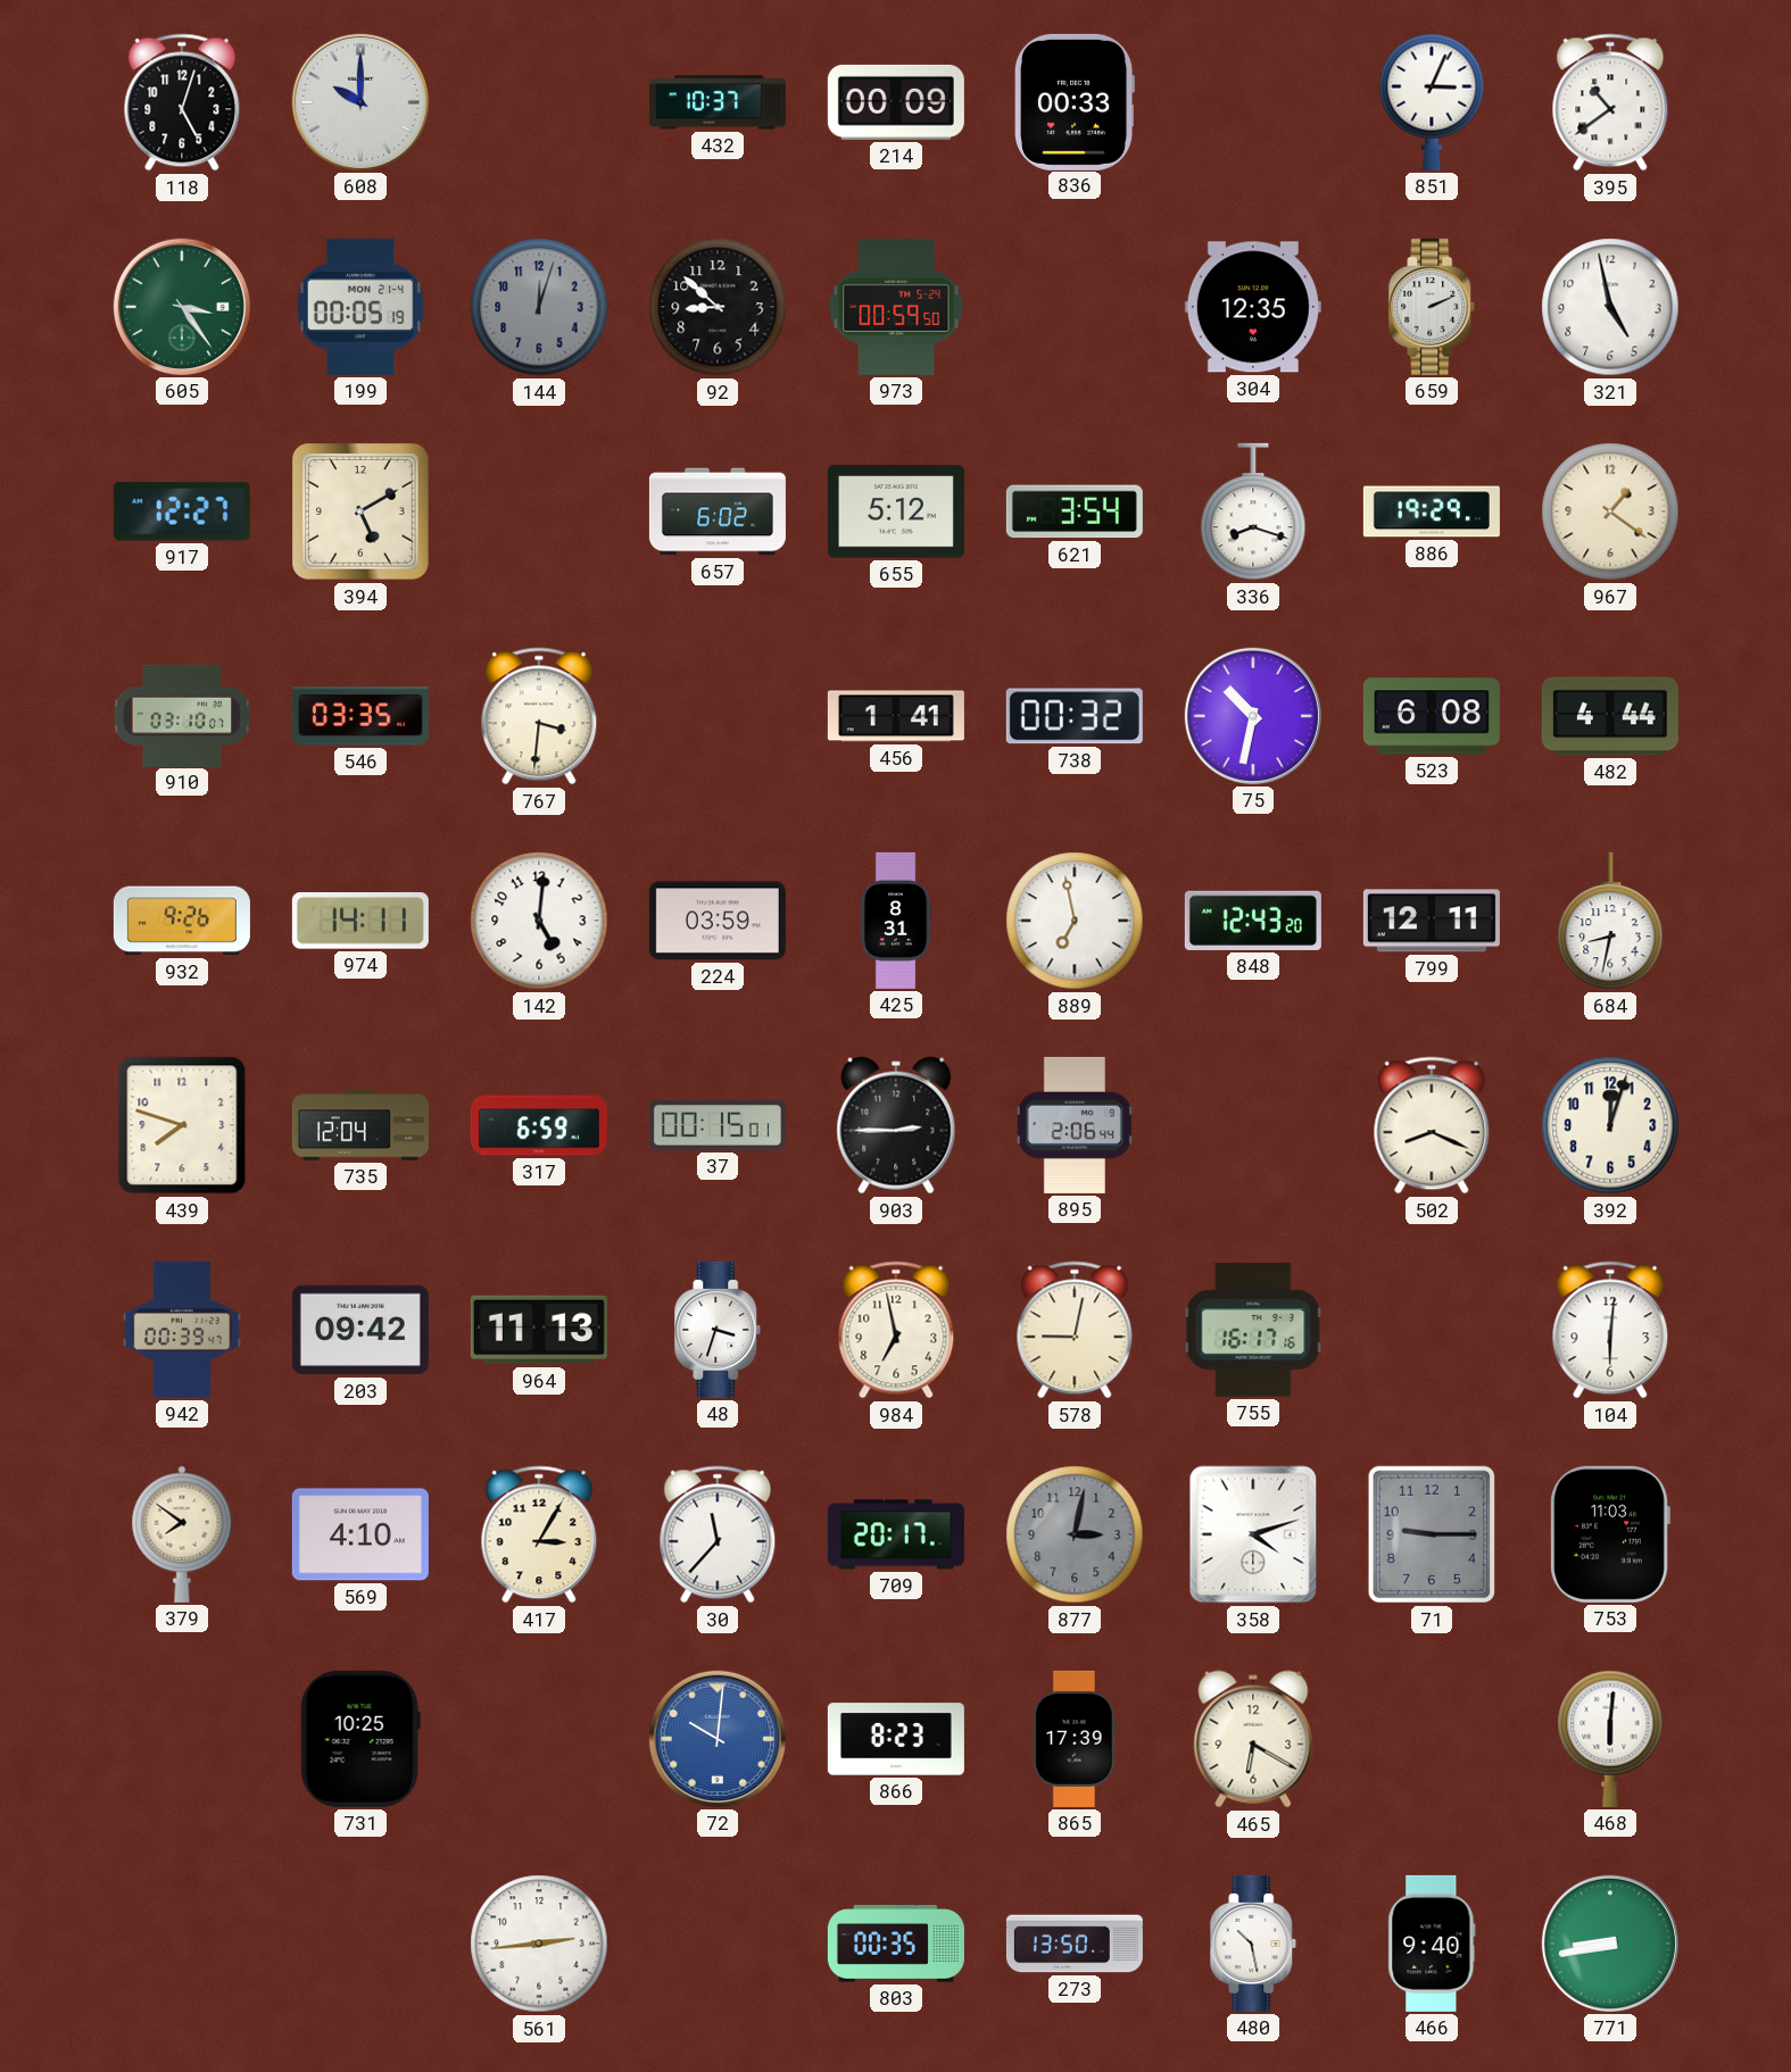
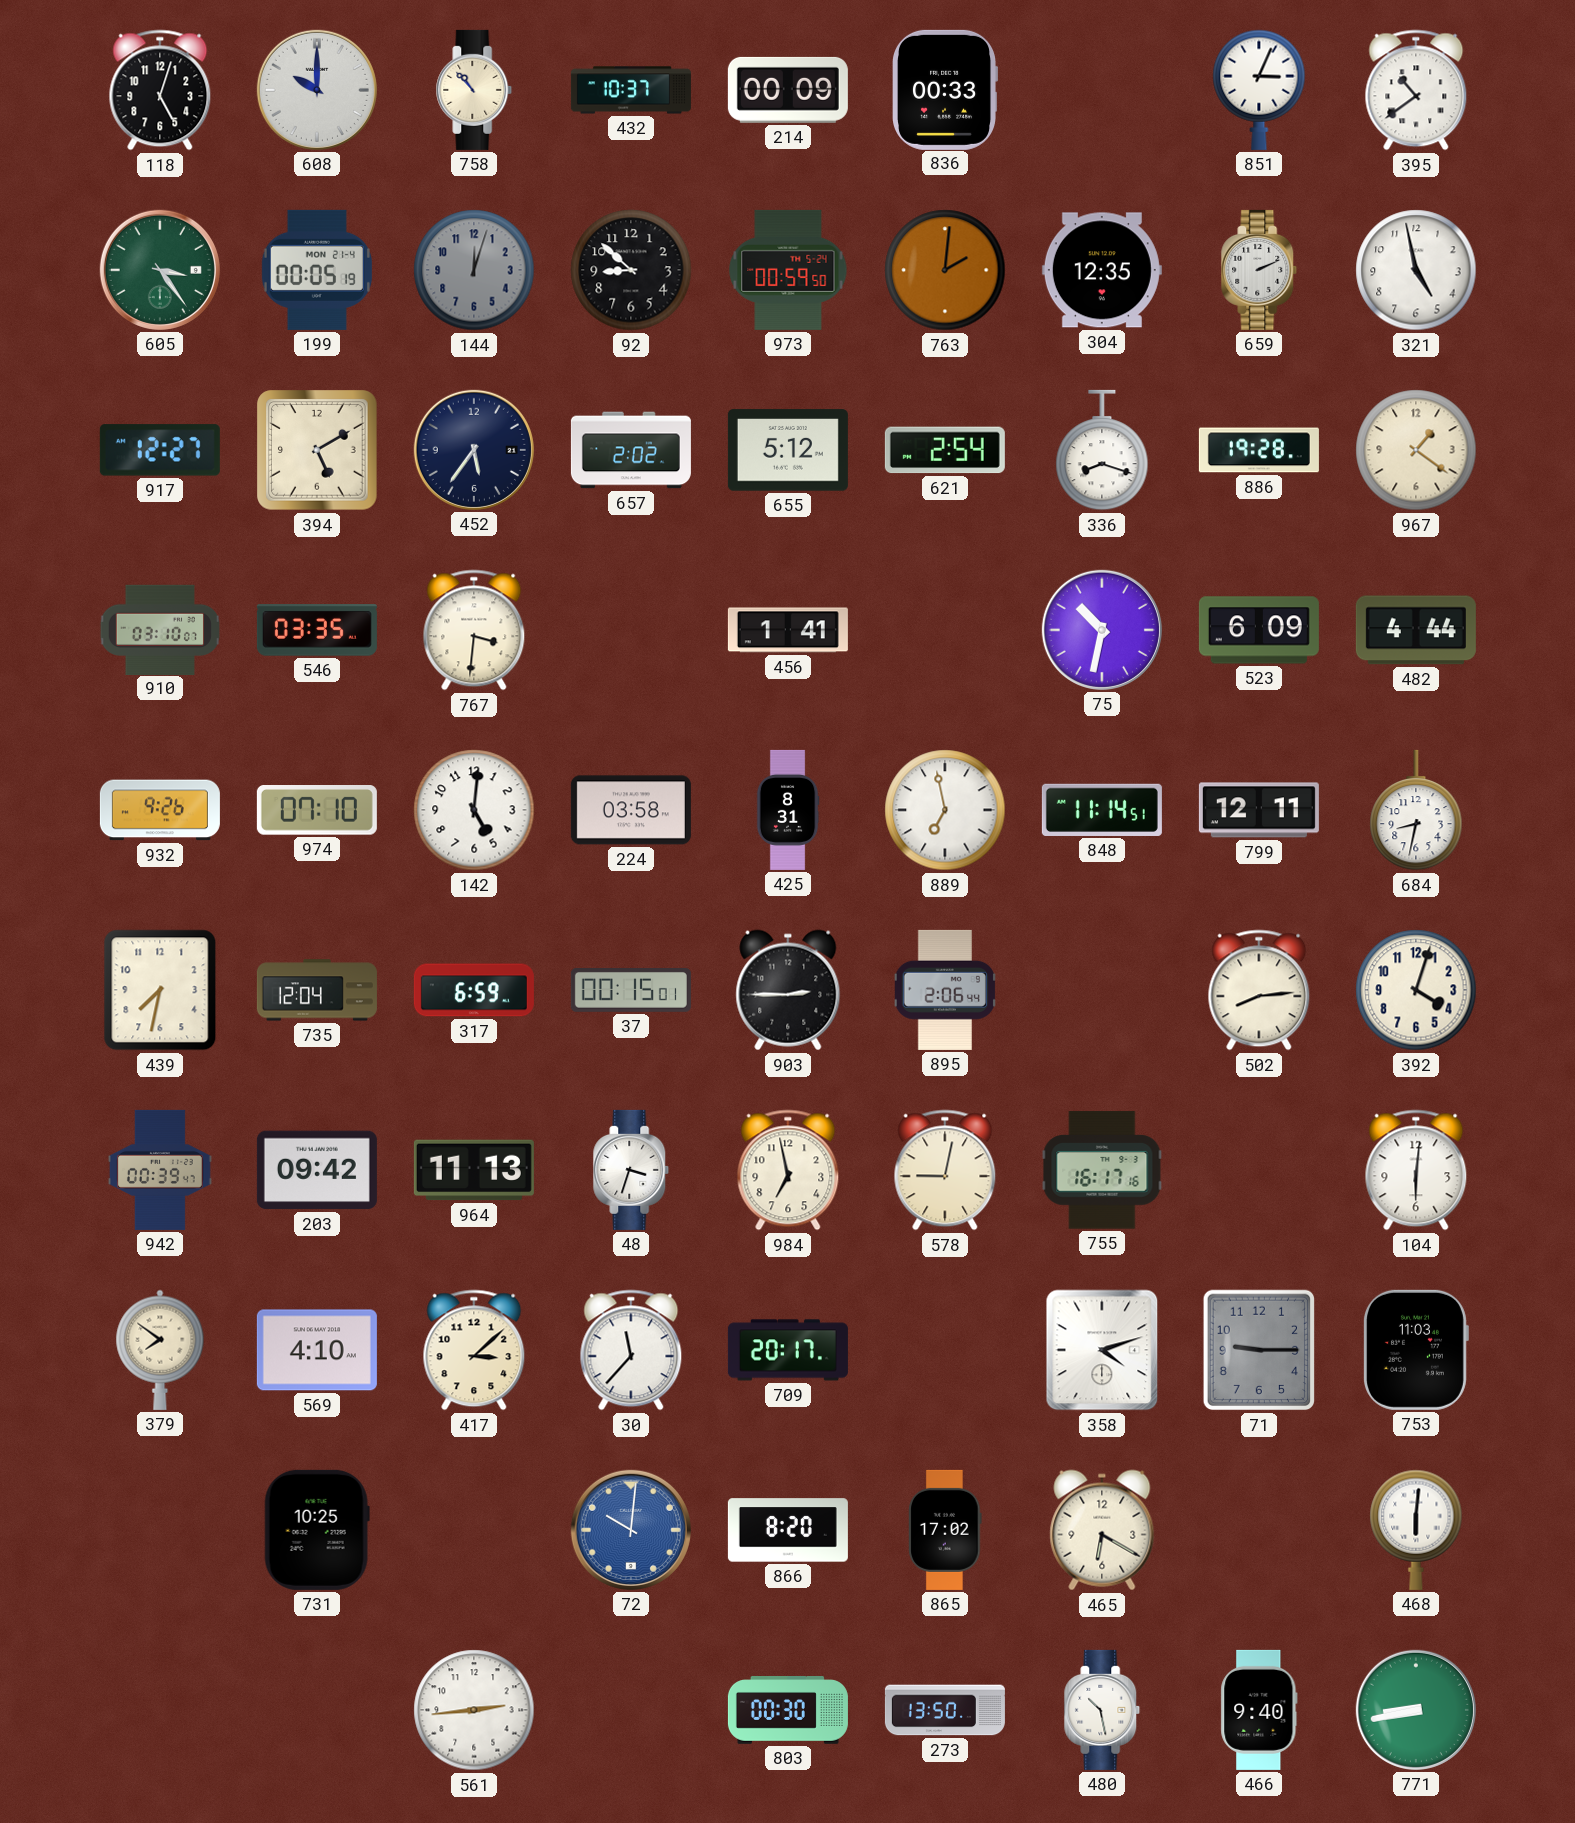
758: none -> 10:53 (474, 90)
763: none -> 2:01 (945, 270)
452: none -> 5:36 (474, 450)
657: 6:02 -> 2:02 (631, 450)
621: 3:54 -> 2:54 (945, 450)
886: 19:29 -> 19:28 (1259, 450)
738: 00:32 -> none (1075, 716)
523: 6:08 -> 6:09 (1259, 630)
974: 14:11 -> 07:10 (317, 811)
224: 03:59 -> 03:58 (631, 810)
848: 12:43 -> 11:14 (1102, 810)
439: 7:48 -> 7:32 (160, 990)
502: 8:19 -> 8:14 (1259, 990)
392: 12:03 -> 4:03 (1416, 990)
417: 3:05 -> 3:08 (474, 1350)
877: 3:02 -> none (1075, 1534)
866: 8:23 -> 8:20 (788, 1530)
865: 17:39 -> 17:02 (945, 1530)
803: 00:35 -> 00:30 (788, 1711)
